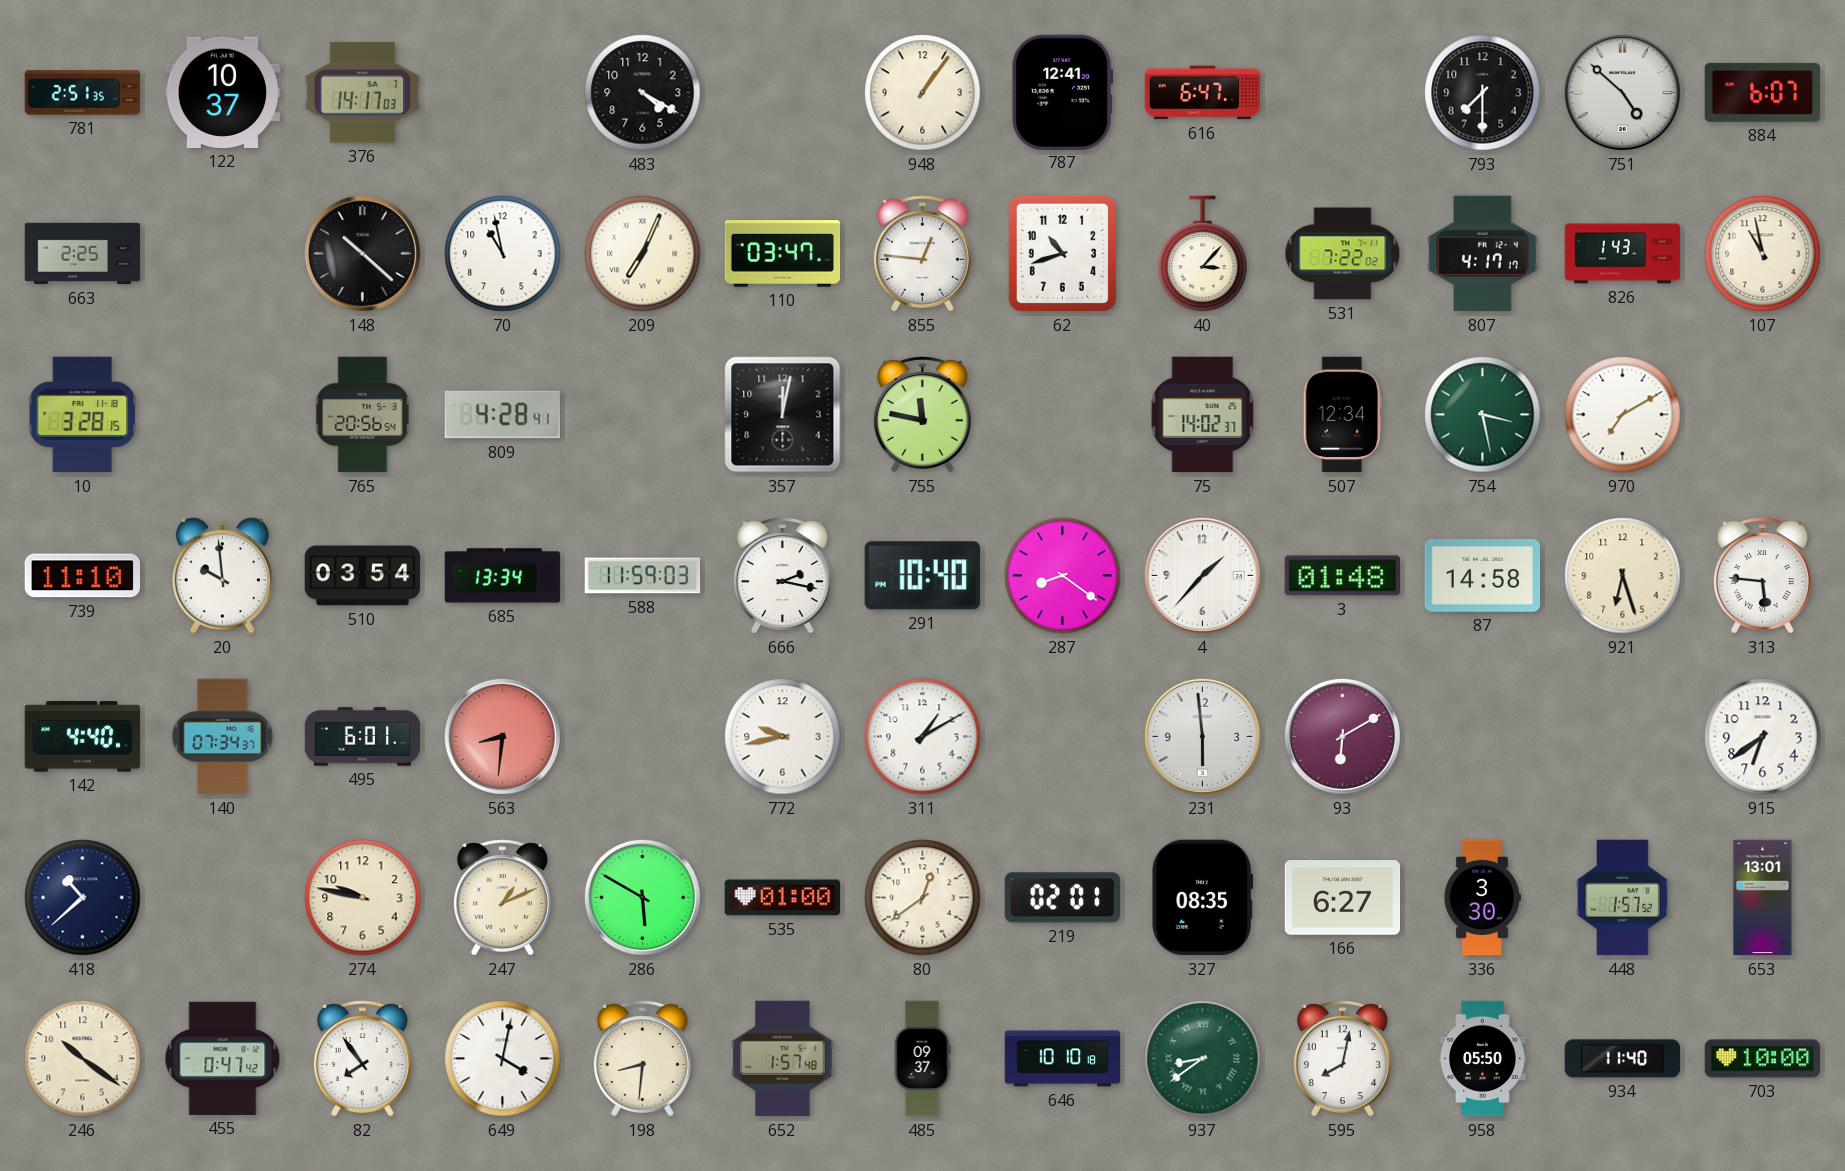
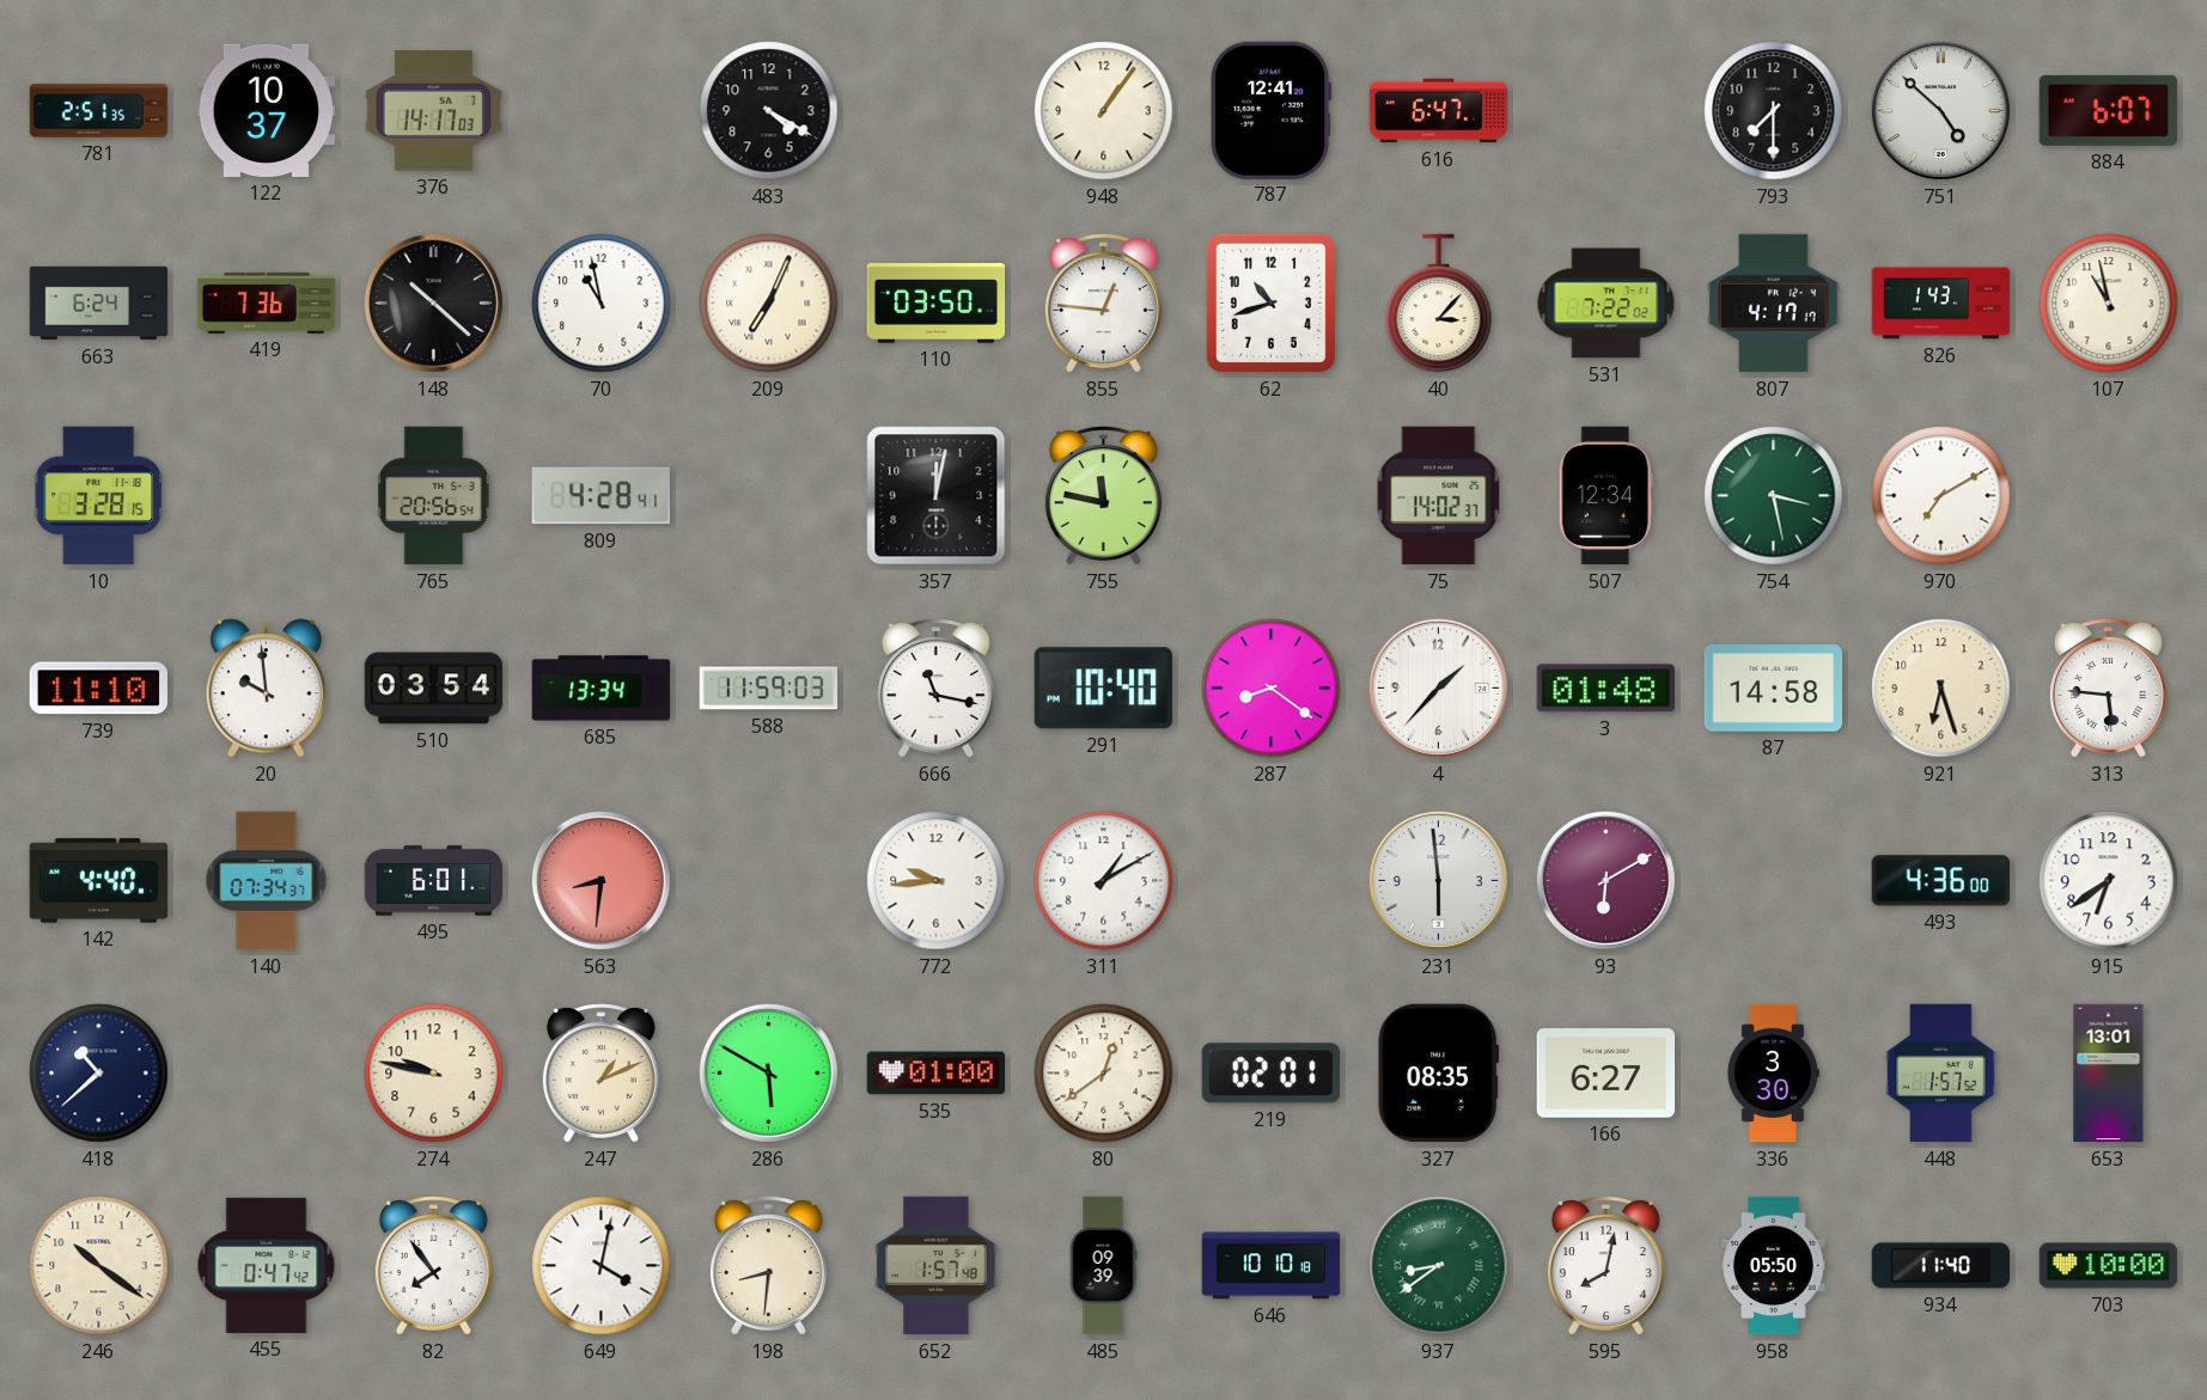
663: 2:25 -> 6:24 (99, 304)
419: none -> 7:36 (267, 302)
110: 03:47 -> 03:50 (937, 304)
666: 2:17 -> 11:17 (935, 689)
772: 9:43 -> 9:44 (937, 881)
493: none -> 4:36 (1940, 881)
485: 09:37 -> 09:39 (1103, 1266)
